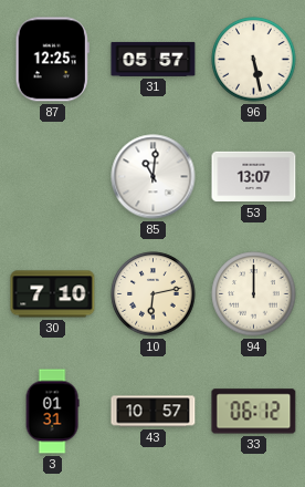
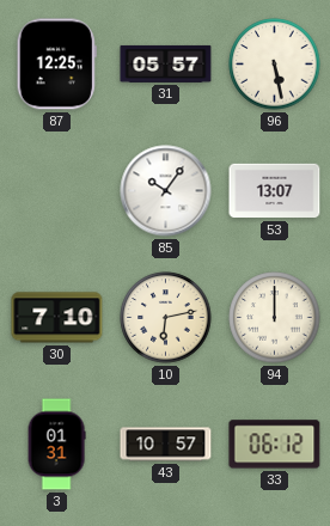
85: 11:01 -> 10:06 (166, 191)
